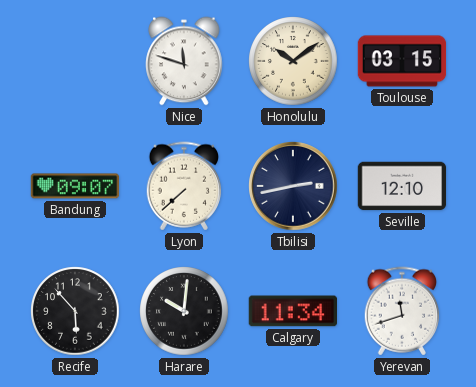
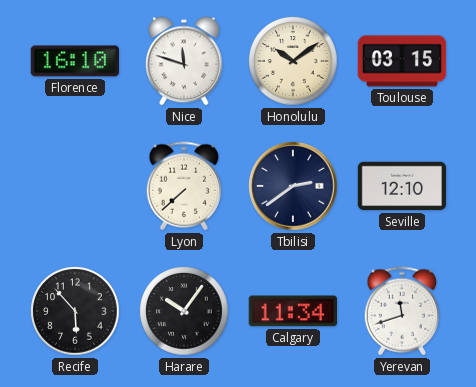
Florence: none -> 16:10 (74, 61)
Bandung: 09:07 -> none (75, 186)
Tbilisi: 2:43 -> 2:39 (293, 186)
Harare: 10:01 -> 10:06 (184, 311)
